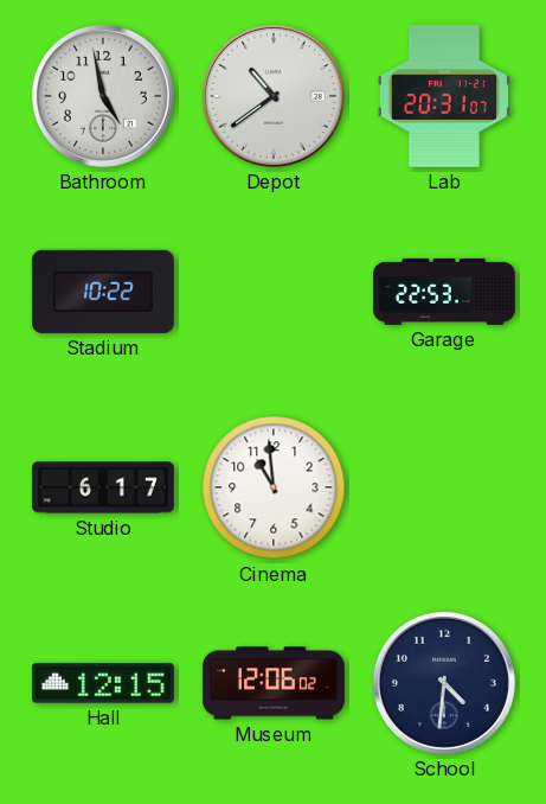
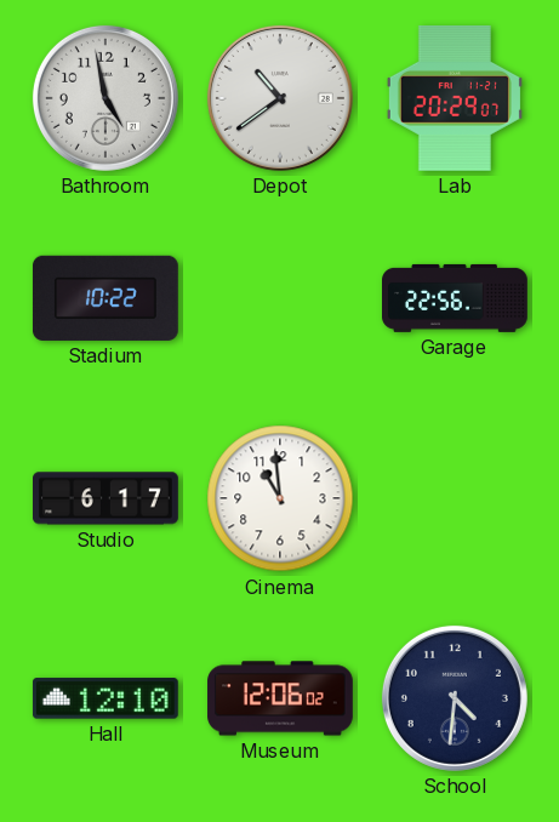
Lab: 20:31 -> 20:29 (455, 98)
Garage: 22:53 -> 22:56 (456, 298)
Hall: 12:15 -> 12:10 (105, 698)
